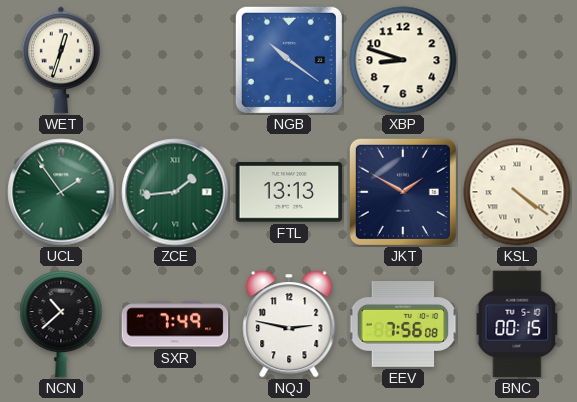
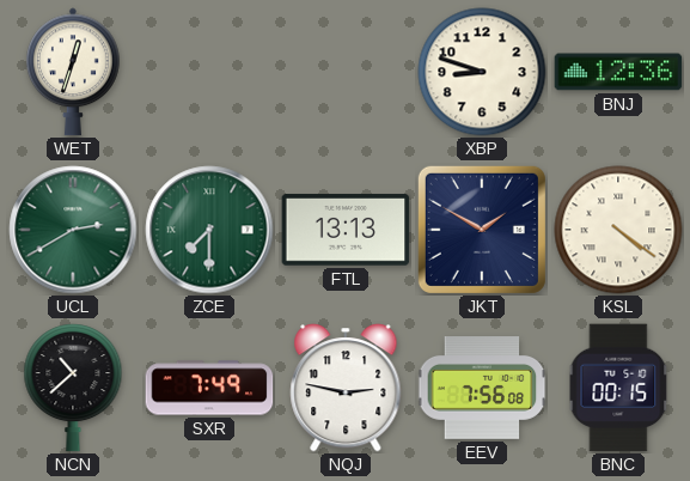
NGB: 10:21 -> none (289, 60)
BNJ: none -> 12:36 (618, 72)
UCL: 1:54 -> 2:40 (73, 230)
ZCE: 1:44 -> 7:30 (209, 230)
